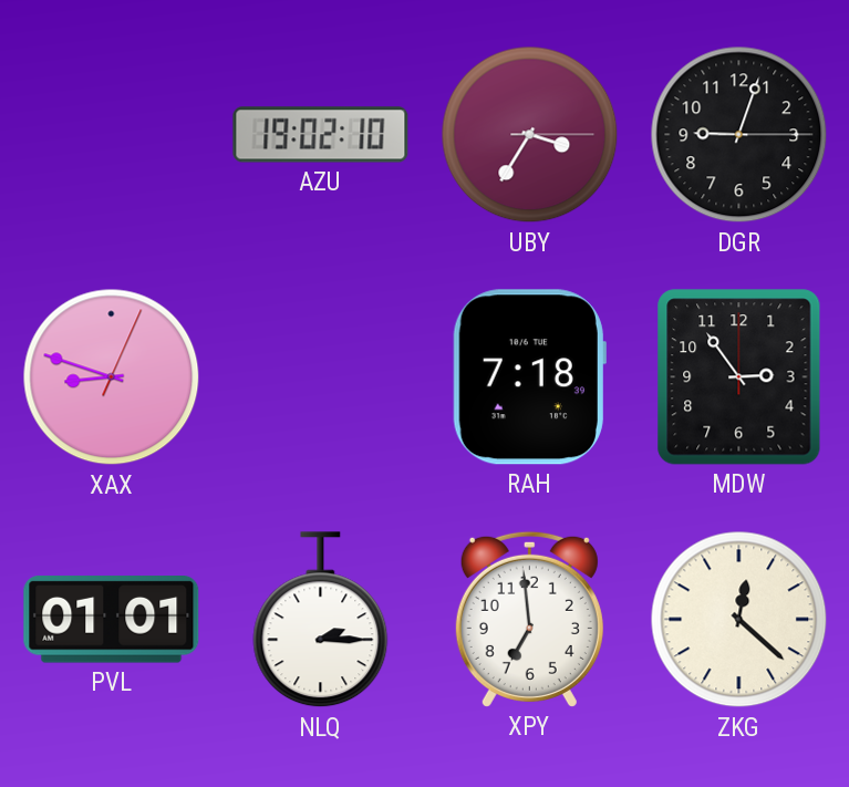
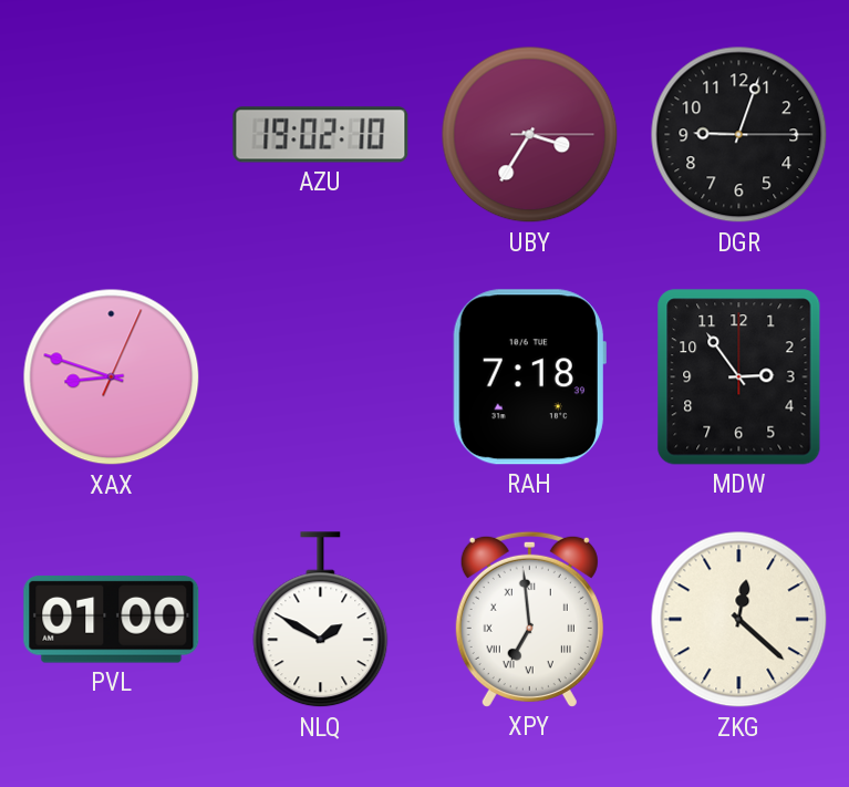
PVL: 01:01 -> 01:00 (112, 620)
NLQ: 2:15 -> 1:50 (321, 620)
XPY numerals: Arabic -> Roman (529, 619)
